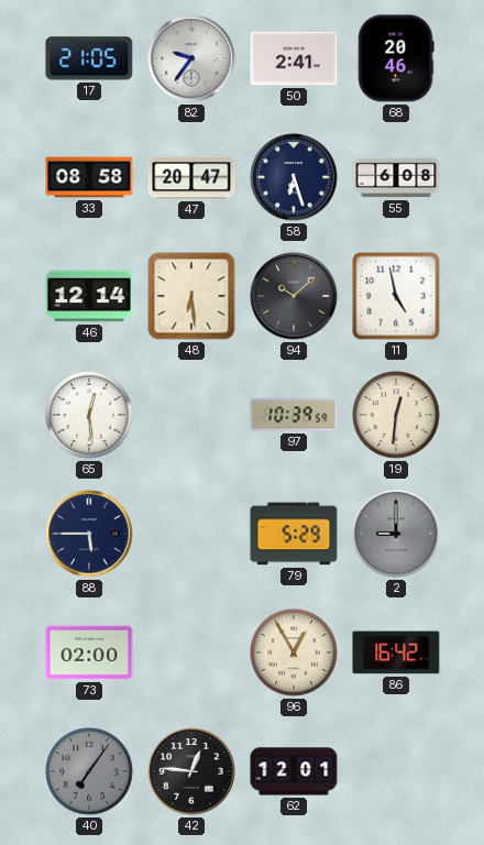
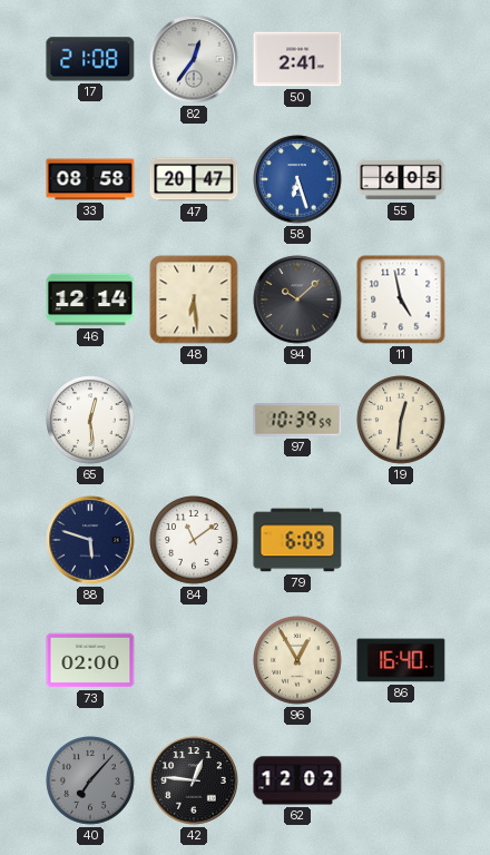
17: 21:05 -> 21:08 (90, 59)
82: 9:36 -> 12:36 (194, 59)
68: 20:46 -> none (396, 58)
58 dial: navy -> blue (297, 179)
55: 6:08 -> 6:05 (401, 179)
88: 5:45 -> 5:48 (90, 540)
84: none -> 11:09 (194, 540)
79: 5:29 -> 6:09 (297, 540)
2: 9:00 -> none (396, 534)
86: 16:42 -> 16:40 (401, 660)
40: 7:06 -> 7:07 (90, 780)
62: 12:01 -> 12:02 (297, 780)
